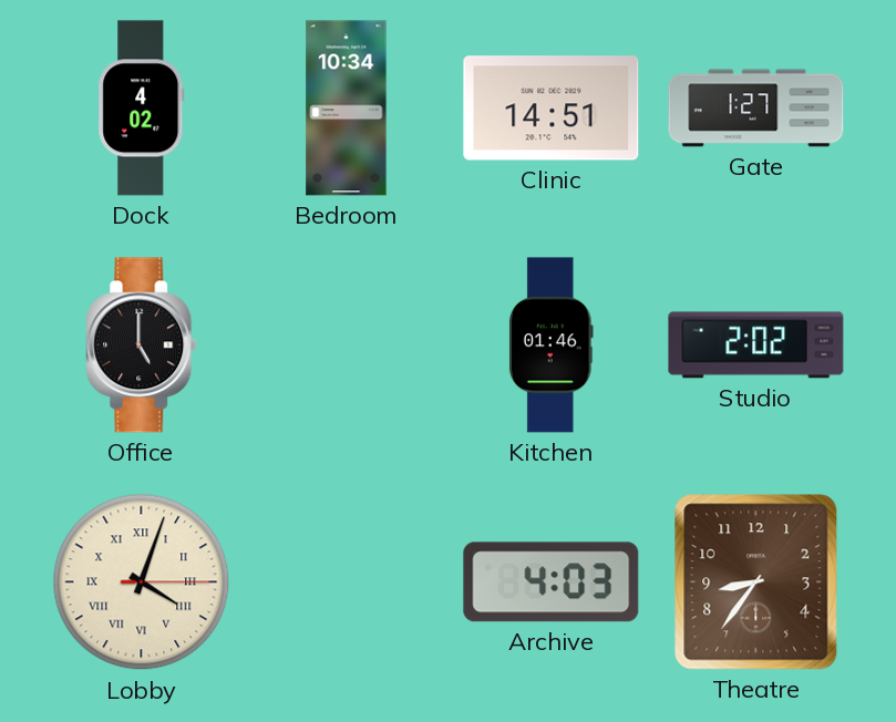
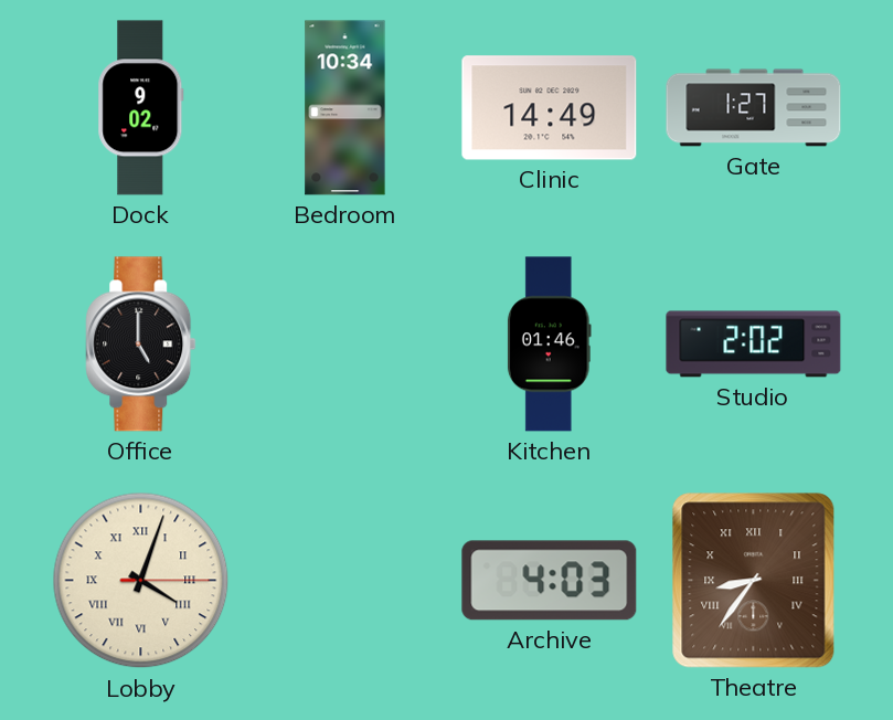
Dock: 4:02 -> 9:02 (141, 108)
Clinic: 14:51 -> 14:49 (550, 108)
Theatre numerals: Arabic -> Roman (754, 581)
